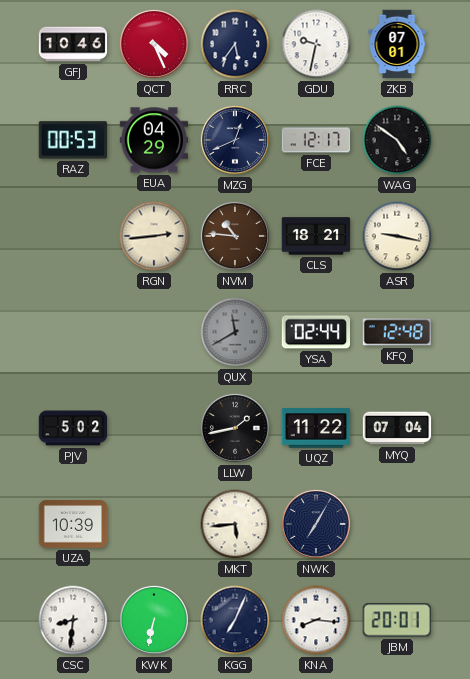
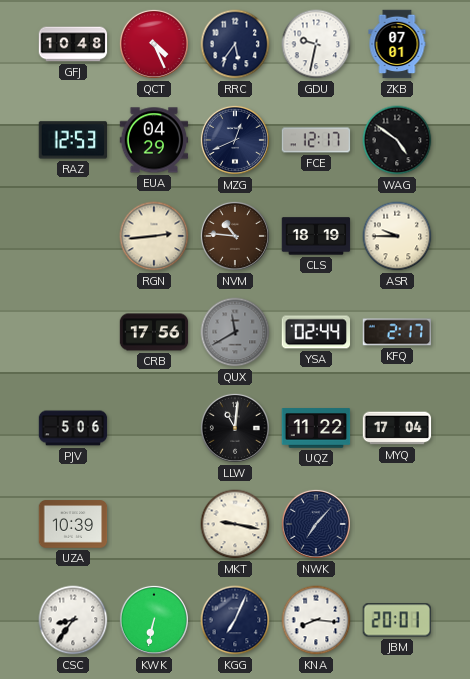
GFJ: 10:46 -> 10:48 (73, 44)
RAZ: 00:53 -> 12:53 (73, 140)
CLS: 18:21 -> 18:19 (316, 236)
ASR: 9:17 -> 9:45 (397, 236)
CRB: none -> 17:56 (154, 332)
KFQ: 12:48 -> 2:17 (397, 332)
PJV: 5:02 -> 5:06 (73, 428)
LLW: 1:43 -> 11:01 (235, 428)
MYQ: 07:04 -> 17:04 (397, 428)
MKT: 5:44 -> 9:17 (235, 524)
NWK: 7:05 -> 7:07 (316, 524)
CSC: 8:31 -> 8:36 (73, 620)
